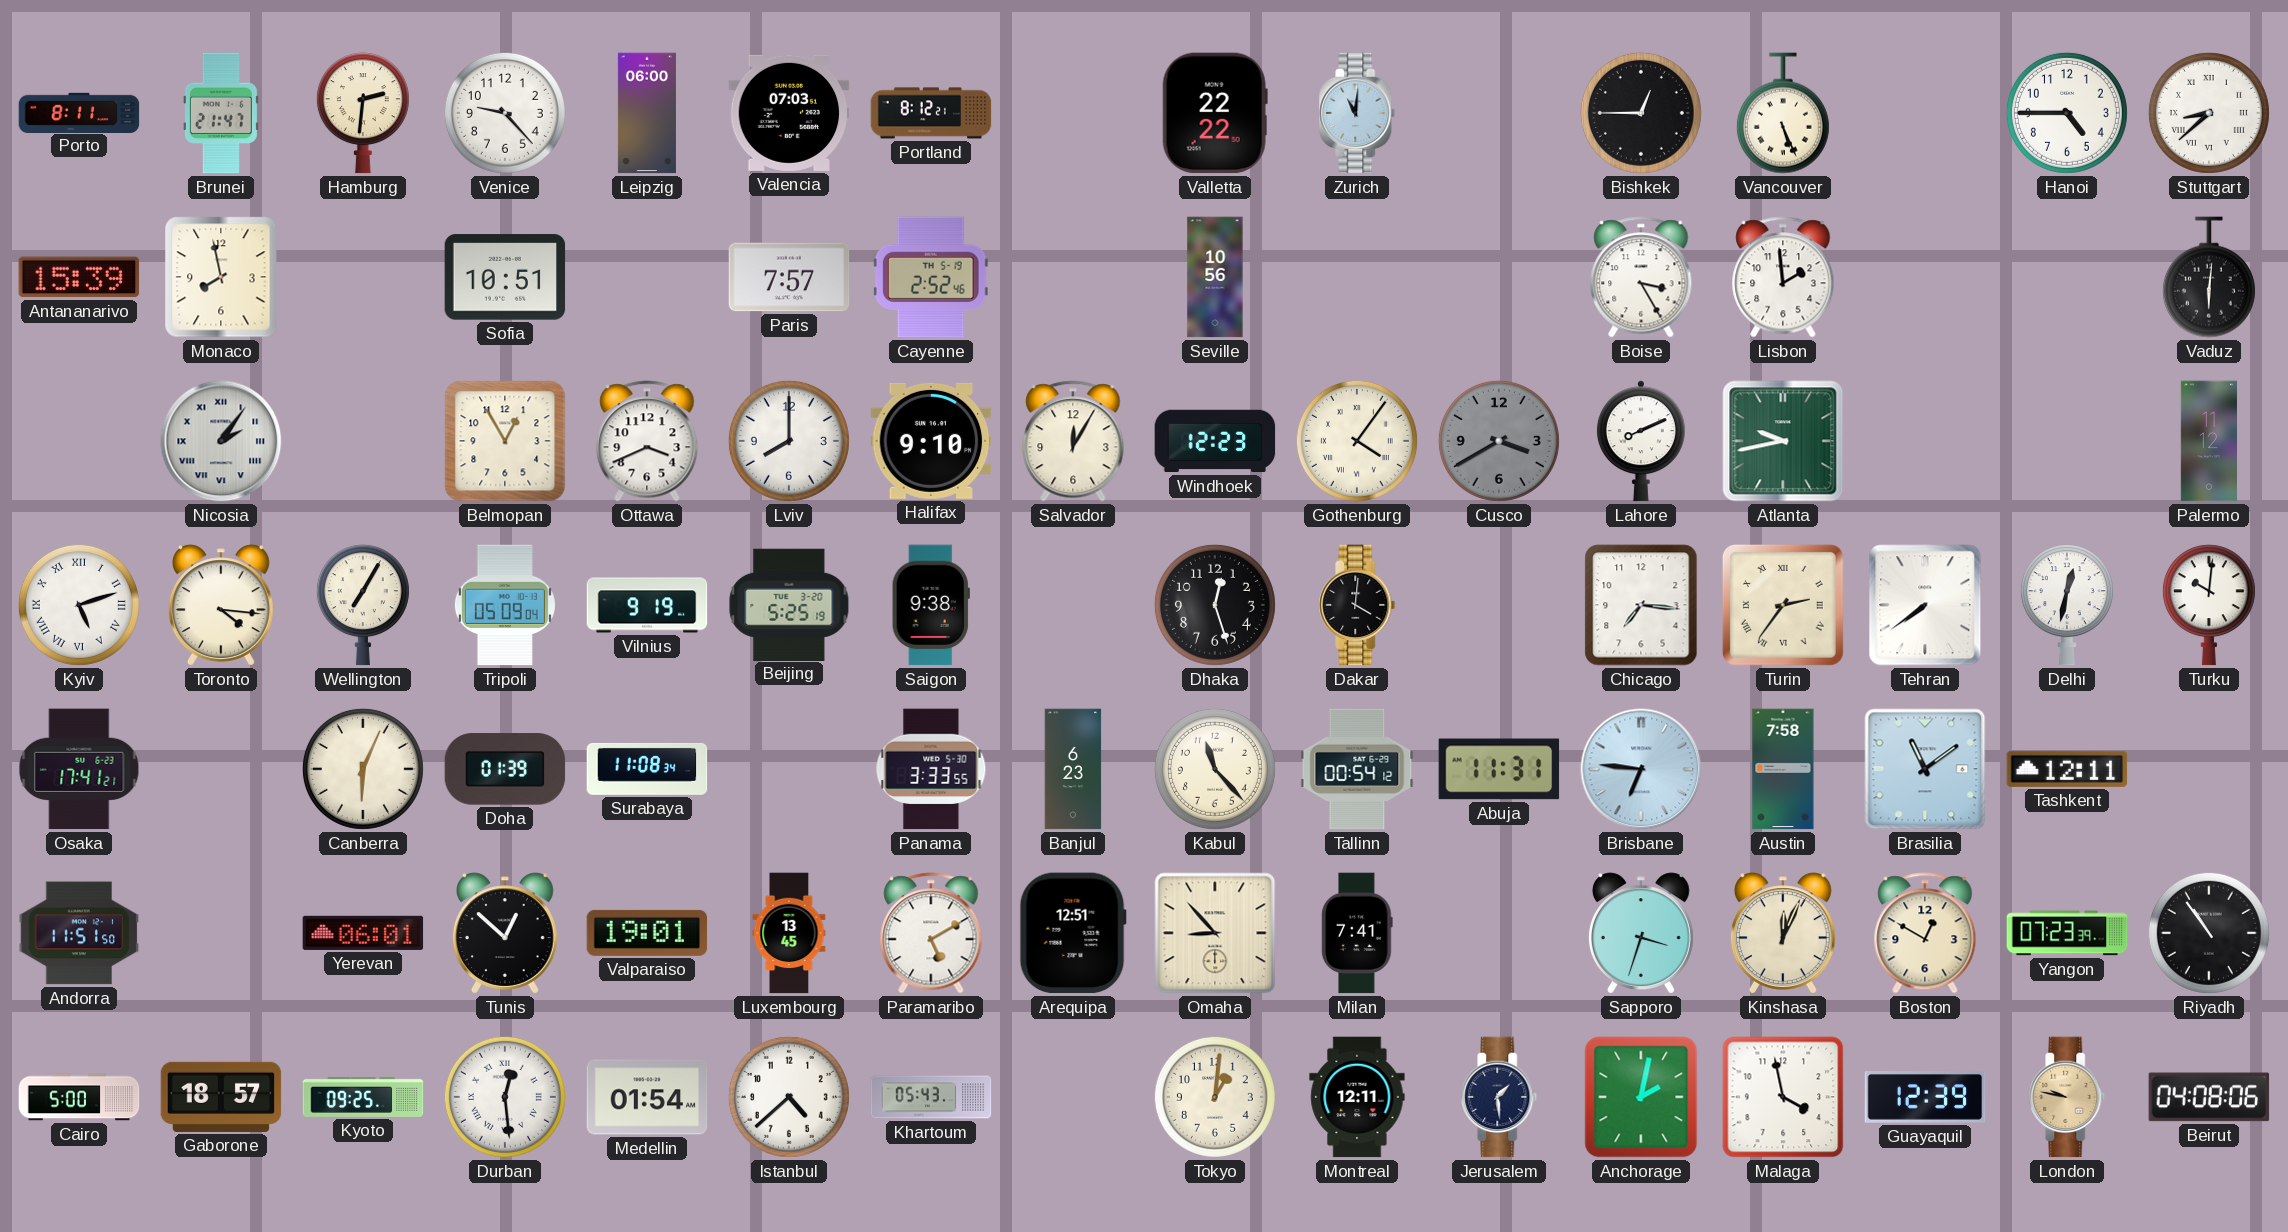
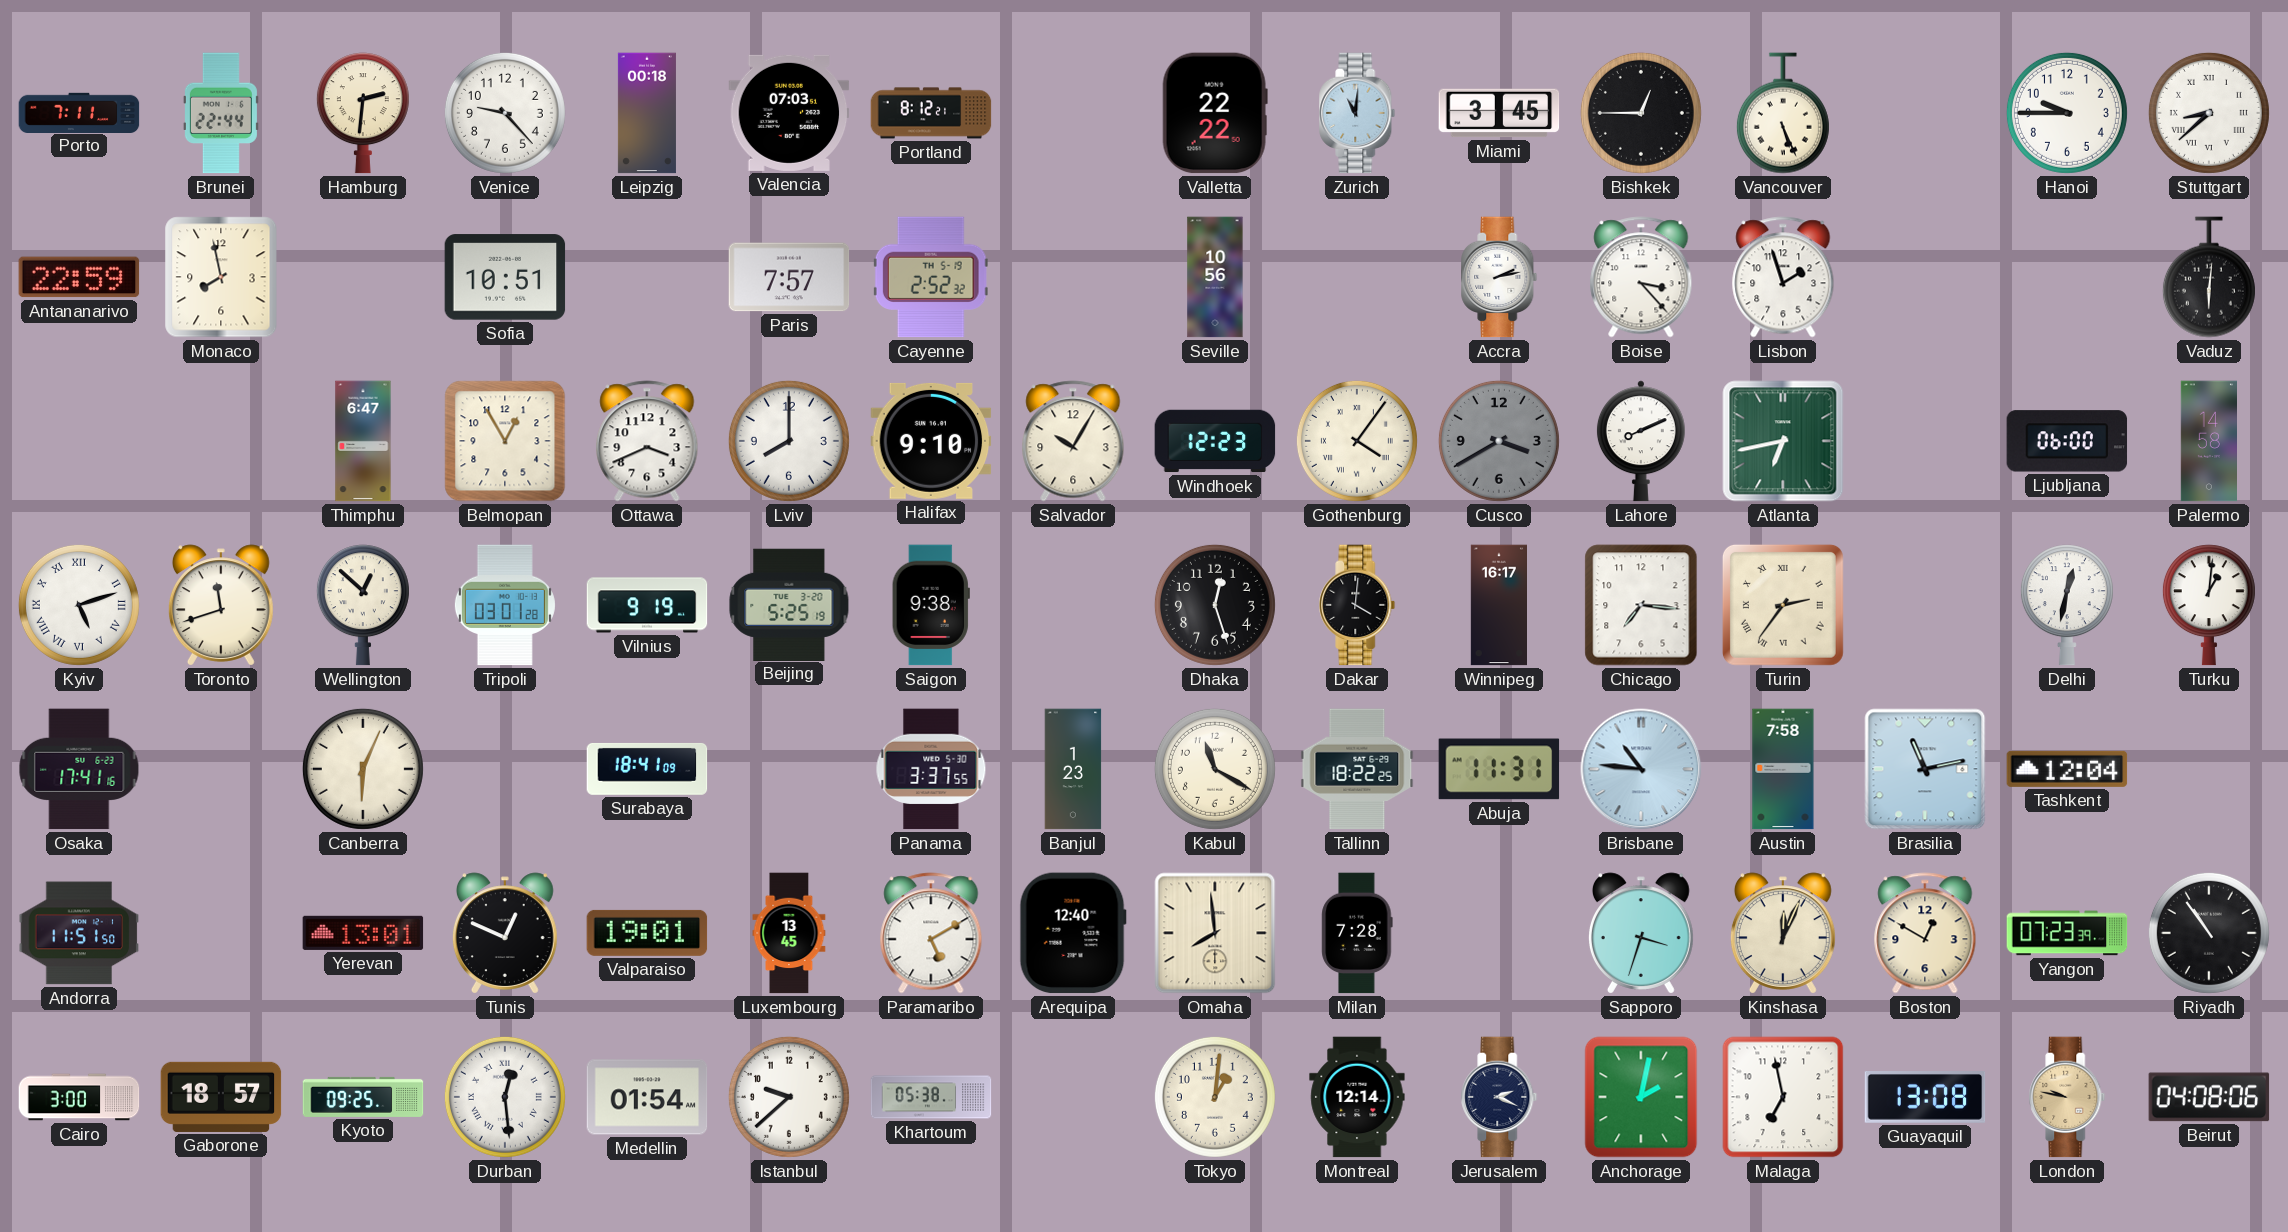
Porto: 8:11 -> 7:11 (79, 112)
Brunei: 21:47 -> 22:44 (221, 113)
Leipzig: 06:00 -> 00:18 (647, 113)
Miami: none -> 3:45 (1499, 113)
Hanoi: 4:45 -> 9:45 (2067, 113)
Antananarivo: 15:39 -> 22:59 (79, 277)
Cayenne: 2:52:46 -> 2:52:32 (931, 277)
Accra: none -> 2:13 (1499, 277)
Boise: 3:25 -> 3:23 (1641, 277)
Lisbon: 1:59 -> 1:57 (1783, 277)
Nicosia: 2:06 -> none (221, 441)
Thimphu: none -> 6:47 (363, 441)
Salvador: 12:05 -> 10:05 (1073, 441)
Atlanta: 9:43 -> 6:43 (1783, 441)
Ljubljana: none -> 06:00 (2067, 441)
Palermo: 11:12 -> 14:58 (2208, 441)
Toronto: 4:16 -> 11:42 (221, 605)
Wellington: 7:05 -> 12:52 (363, 605)
Tripoli: 05:09 -> 03:01 (505, 605)
Winnipeg: none -> 16:17 (1498, 605)
Tehran: 7:39 -> none (1925, 605)
Turku: 10:01 -> 1:01 (2209, 605)
Osaka: 17:41:21 -> 17:41:16 (79, 769)
Doha: 01:39 -> none (505, 769)
Surabaya: 11:08 -> 18:41 (647, 769)
Panama: 3:33 -> 3:37 (931, 769)
Banjul: 6:23 -> 1:23 (1073, 769)
Kabul: 11:23 -> 11:20 (1215, 769)
Tallinn: 00:54 -> 18:22 (1357, 769)
Brisbane: 6:46 -> 10:46 (1641, 769)
Brasilia: 11:09 -> 11:13 (1925, 769)
Tashkent: 12:11 -> 12:04 (2067, 769)
Yerevan: 06:01 -> 13:01 (363, 933)
Tunis: 12:52 -> 12:49 (505, 933)
Arequipa: 12:51 -> 12:40 (1073, 933)
Omaha: 8:53 -> 7:59 (1215, 933)
Milan: 7:41 -> 7:28 (1357, 933)
Cairo: 5:00 -> 3:00 (79, 1097)
Istanbul: 4:38 -> 9:38 (789, 1097)
Khartoum: 05:43 -> 05:38 (931, 1097)
Montreal: 12:11 -> 12:14 (1357, 1097)
Jerusalem: 1:29 -> 2:19 (1499, 1097)
Malaga: 3:58 -> 6:58 (1783, 1097)
Guayaquil: 12:39 -> 13:08 (1925, 1098)
